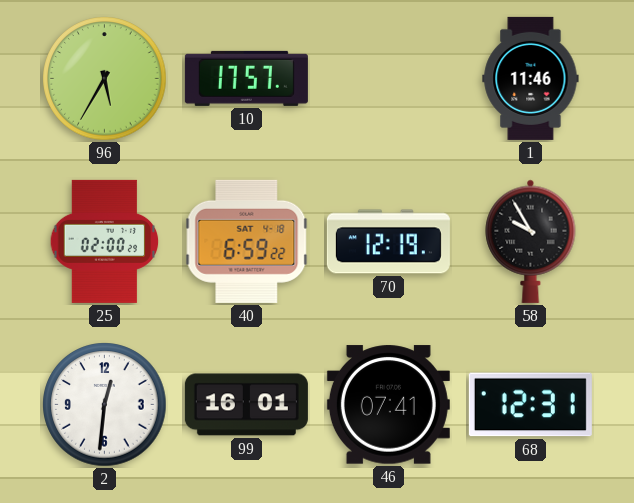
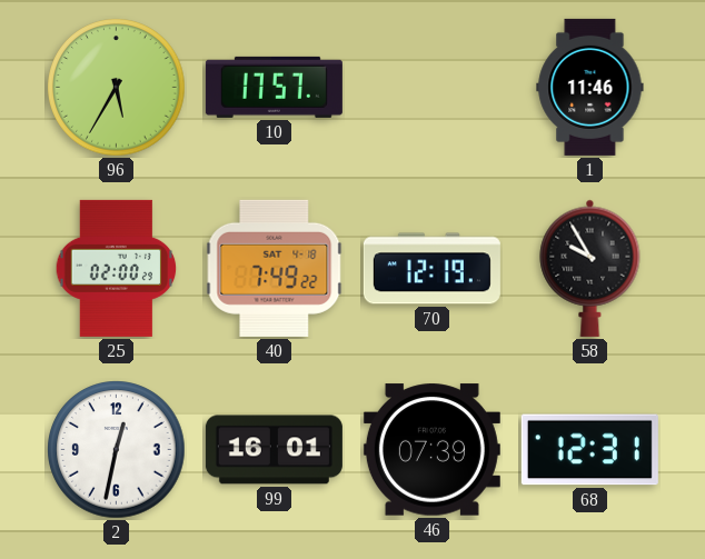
40: 6:59 -> 7:49 (275, 268)
2: 12:31 -> 12:32 (117, 450)
46: 07:41 -> 07:39 (431, 450)
